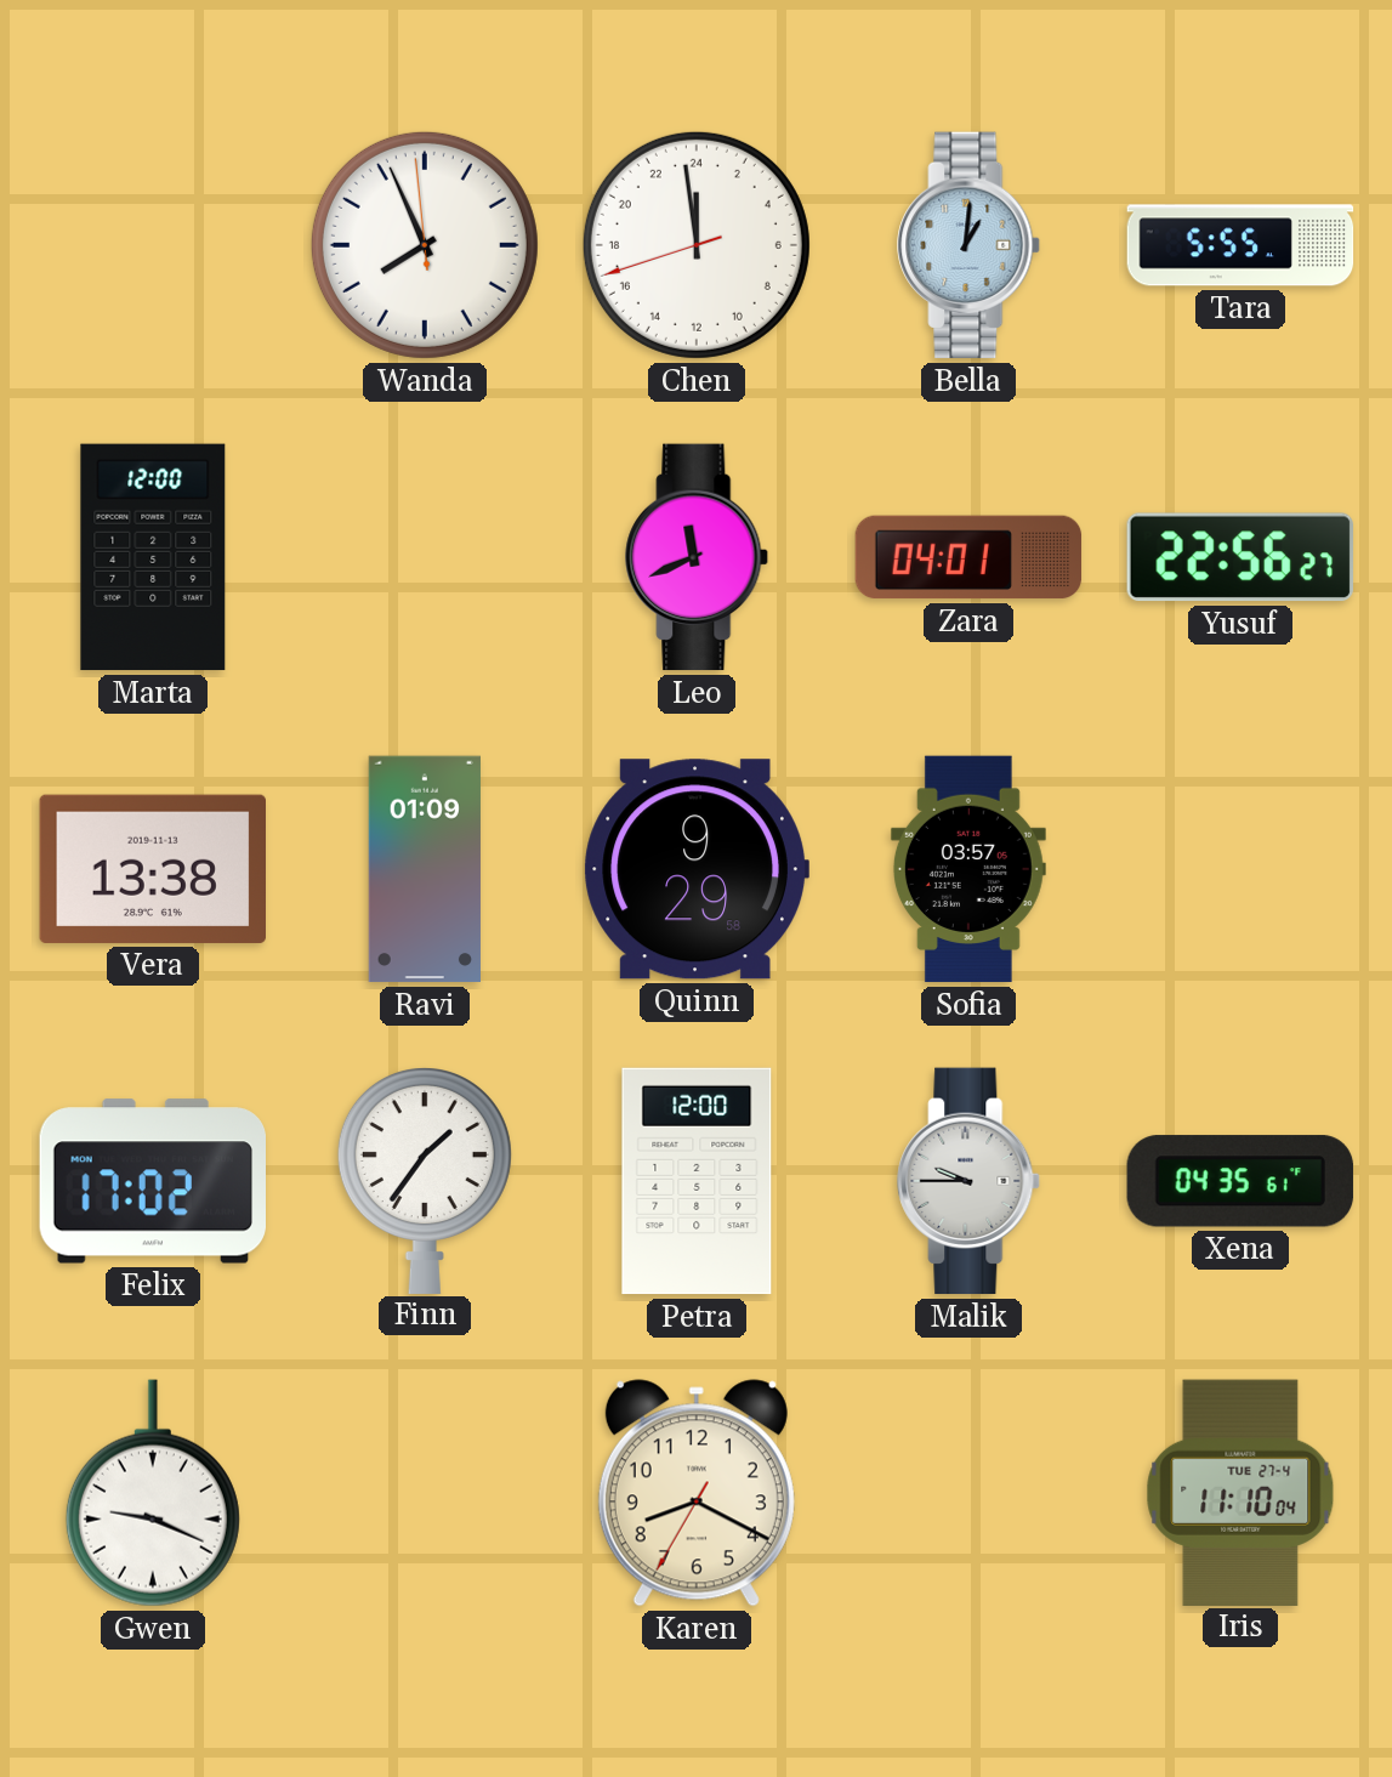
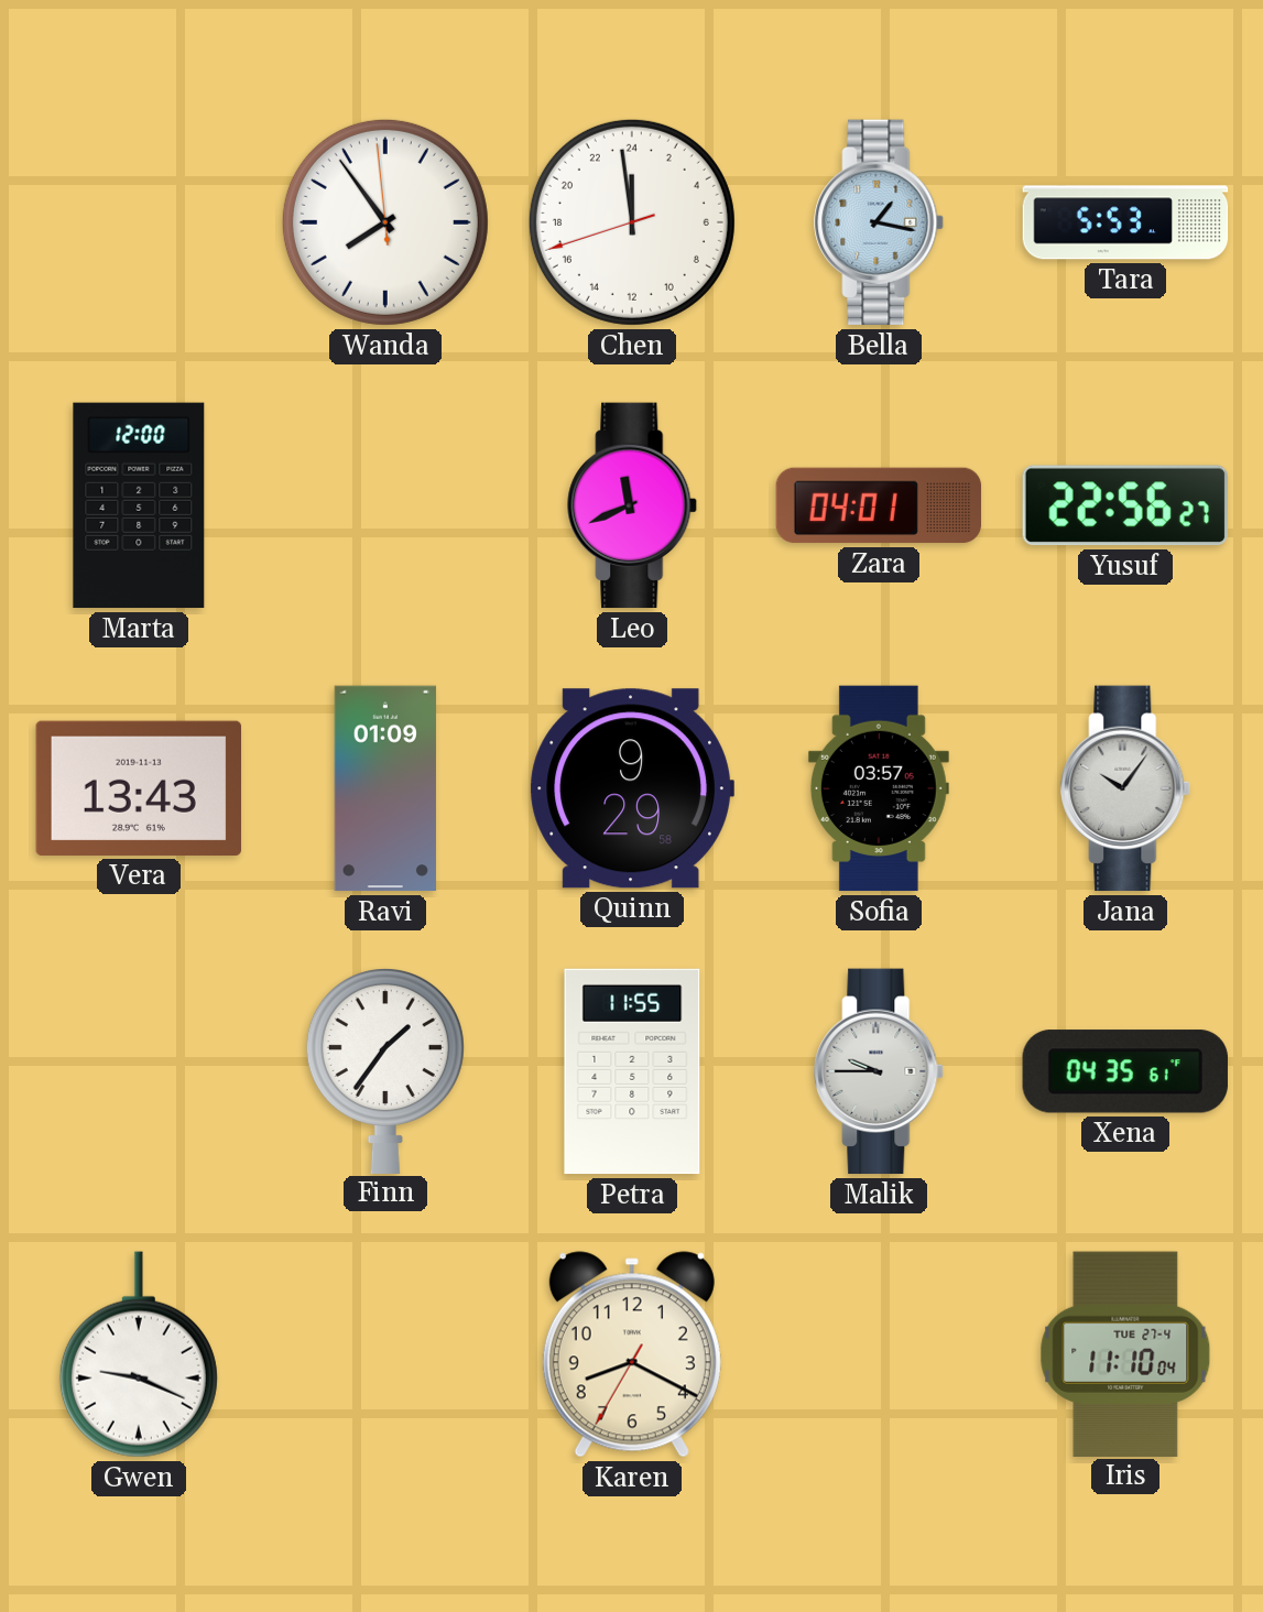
Wanda: 7:55 -> 7:53 (385, 222)
Bella: 1:01 -> 1:17 (880, 222)
Tara: 5:55 -> 5:53 (1125, 222)
Vera: 13:38 -> 13:43 (138, 788)
Jana: none -> 10:06 (1126, 788)
Felix: 17:02 -> none (152, 1181)
Petra: 12:00 -> 11:55 (632, 1071)
